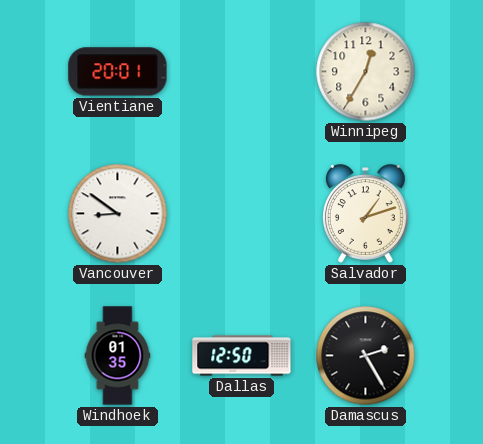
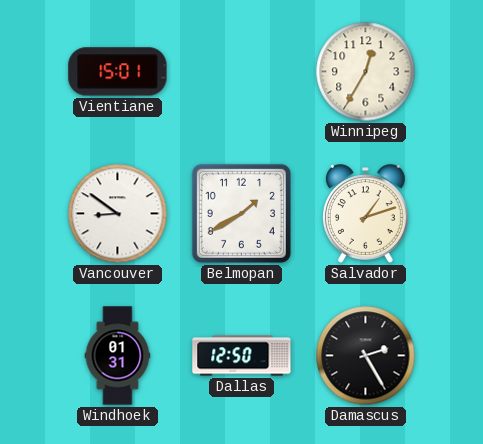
Vientiane: 20:01 -> 15:01 (118, 72)
Belmopan: none -> 1:40 (241, 213)
Windhoek: 01:35 -> 01:31 (118, 356)
